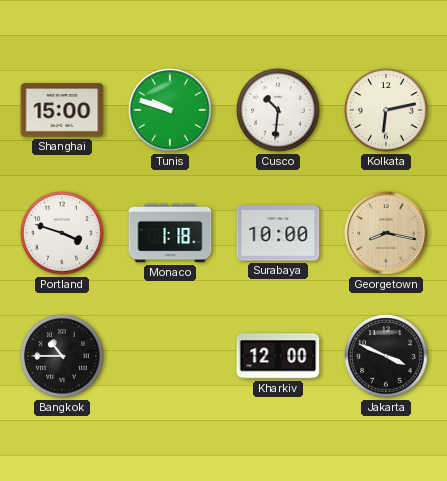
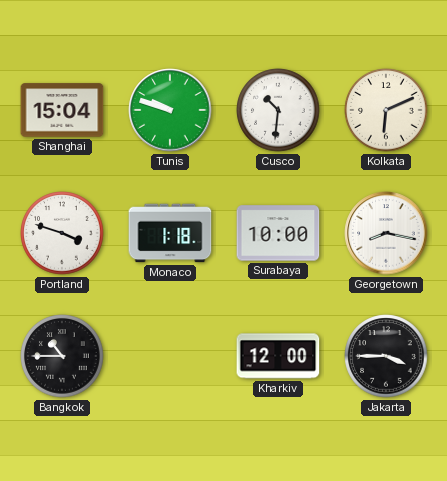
Shanghai: 15:00 -> 15:04 (62, 110)
Kolkata: 6:13 -> 6:11 (386, 110)
Georgetown dial: champagne -> white (386, 233)
Jakarta: 3:49 -> 3:45 (386, 356)
